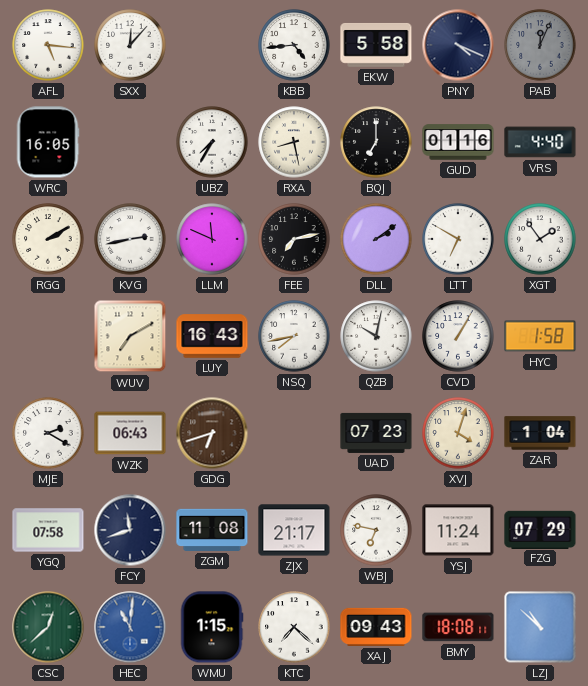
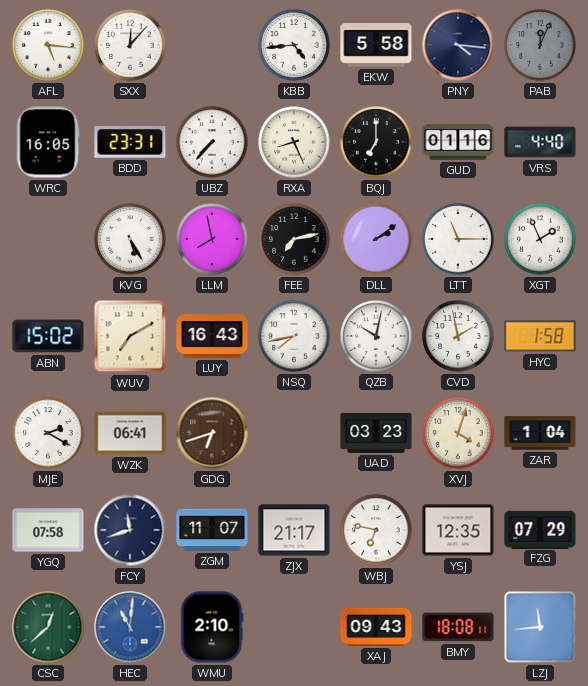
PNY: 4:19 -> 4:16 (458, 45)
BDD: none -> 23:31 (130, 142)
UBZ: 7:35 -> 7:37 (212, 142)
RXA: 8:28 -> 8:26 (294, 142)
RGG: 2:10 -> none (48, 239)
KVG: 2:43 -> 5:25 (130, 239)
LLM: 11:49 -> 7:58 (212, 239)
LTT: 6:50 -> 11:15 (458, 239)
XGT: 1:54 -> 1:56 (540, 239)
ABN: none -> 15:02 (48, 336)
CVD: 1:05 -> 1:58 (458, 336)
WZK: 06:43 -> 06:41 (130, 433)
UAD: 07:23 -> 03:23 (376, 433)
ZGM: 11:08 -> 11:07 (212, 530)
YSJ: 11:24 -> 12:35 (458, 530)
WMU: 1:15 -> 2:10 (212, 627)
KTC: 7:22 -> none (294, 627)
LZJ: 10:52 -> 11:44 (540, 627)
